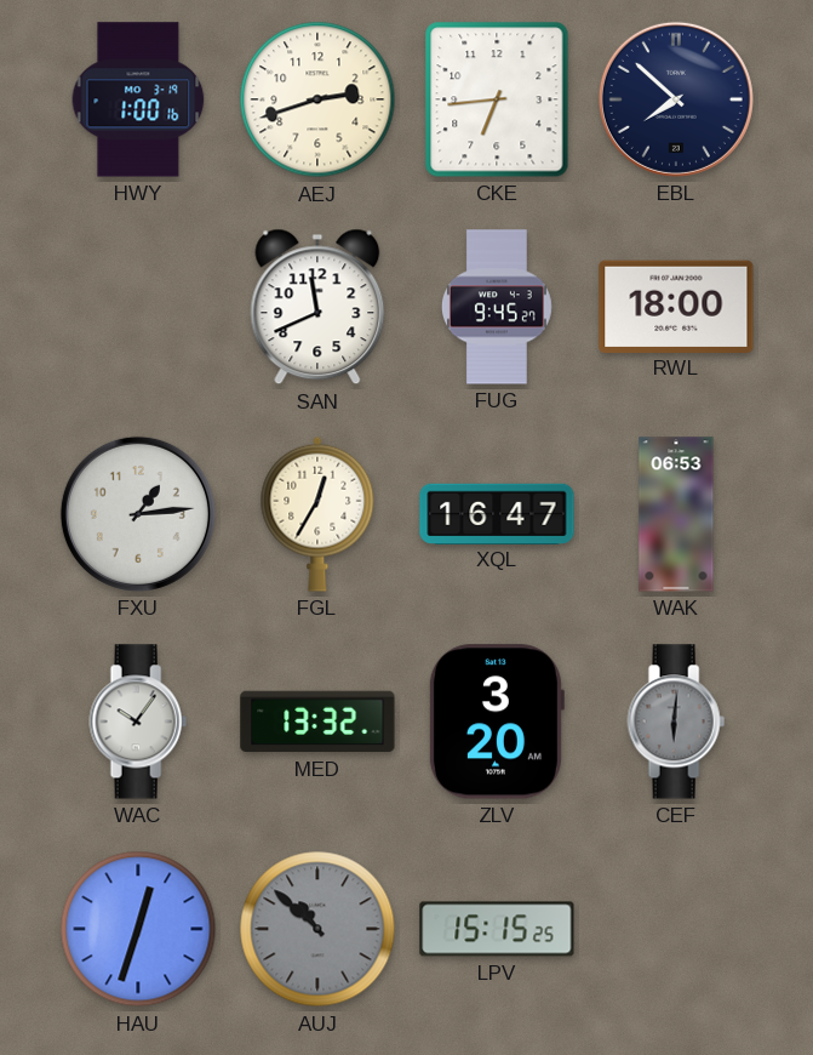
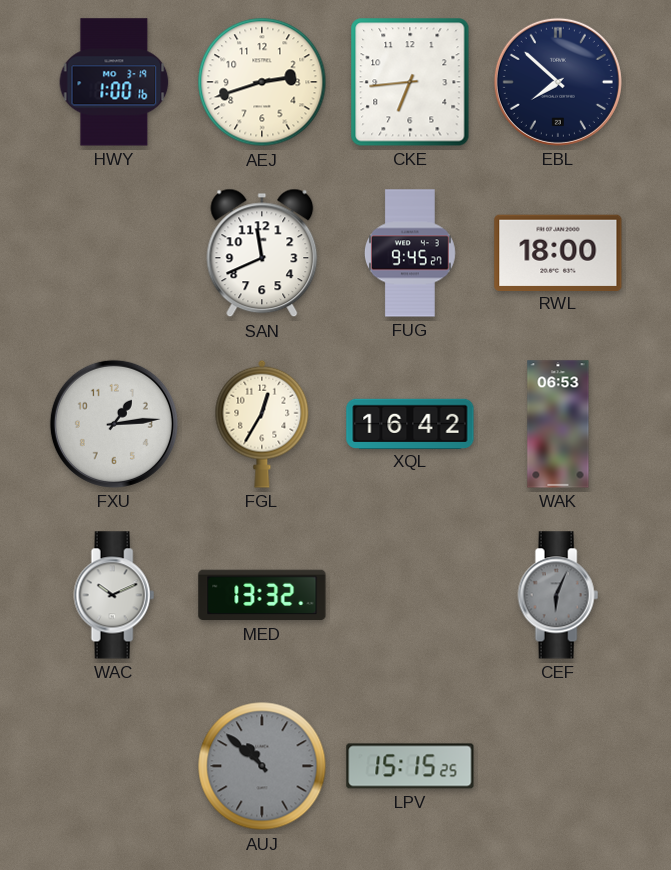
XQL: 16:47 -> 16:42 (410, 423)
WAC: 10:06 -> 10:11 (114, 595)
ZLV: 3:20 -> none (496, 722)
CEF: 6:01 -> 6:04 (558, 595)
HAU: 12:33 -> none (138, 929)
